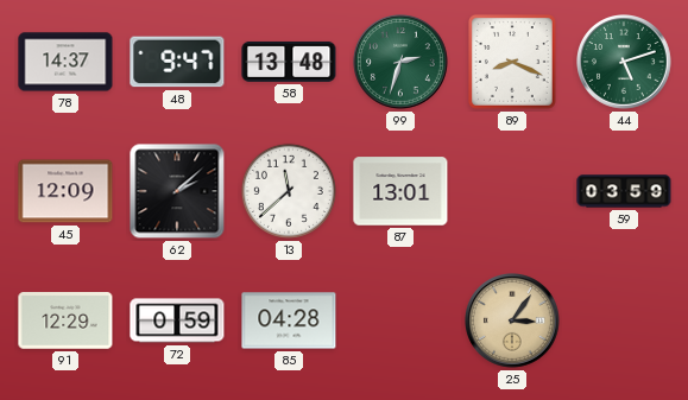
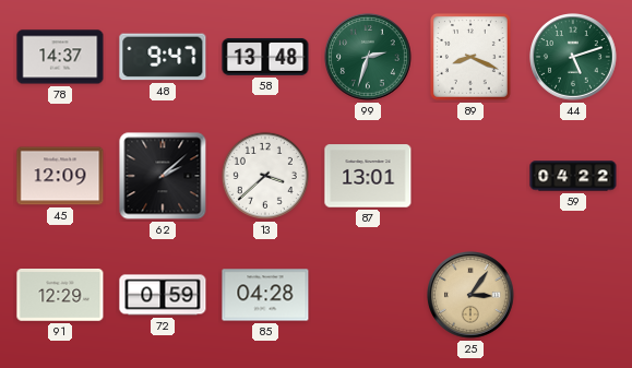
13: 11:38 -> 3:38 (265, 176)
59: 03:59 -> 04:22 (573, 176)
